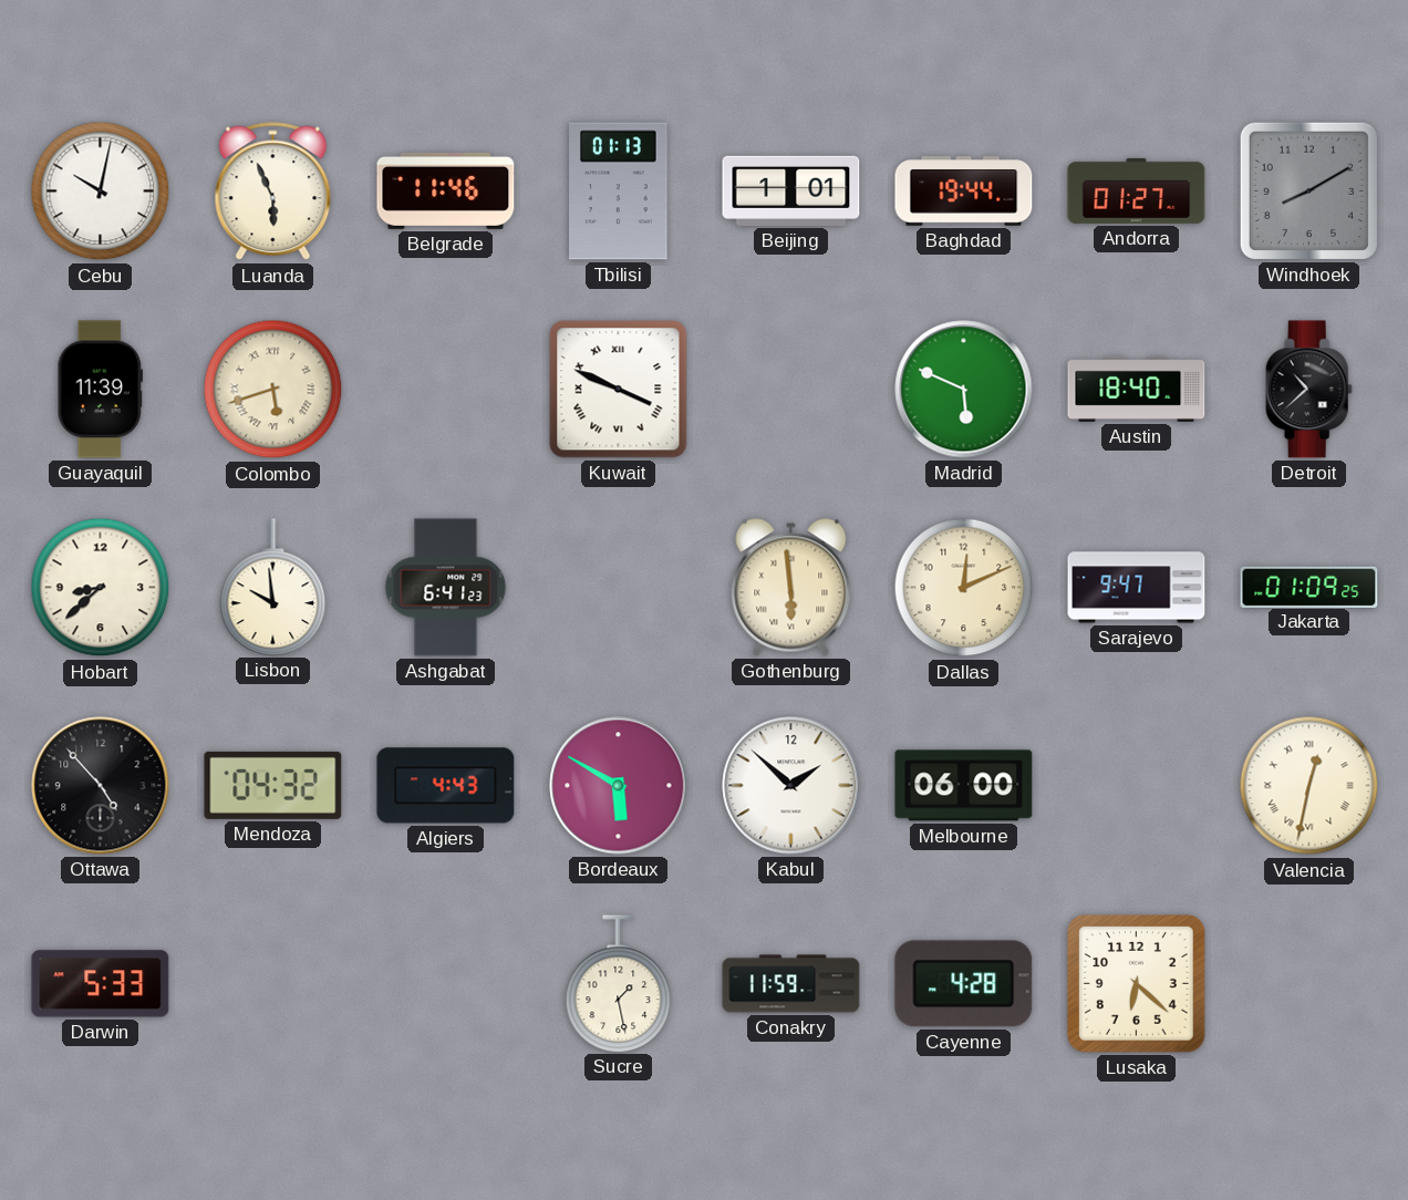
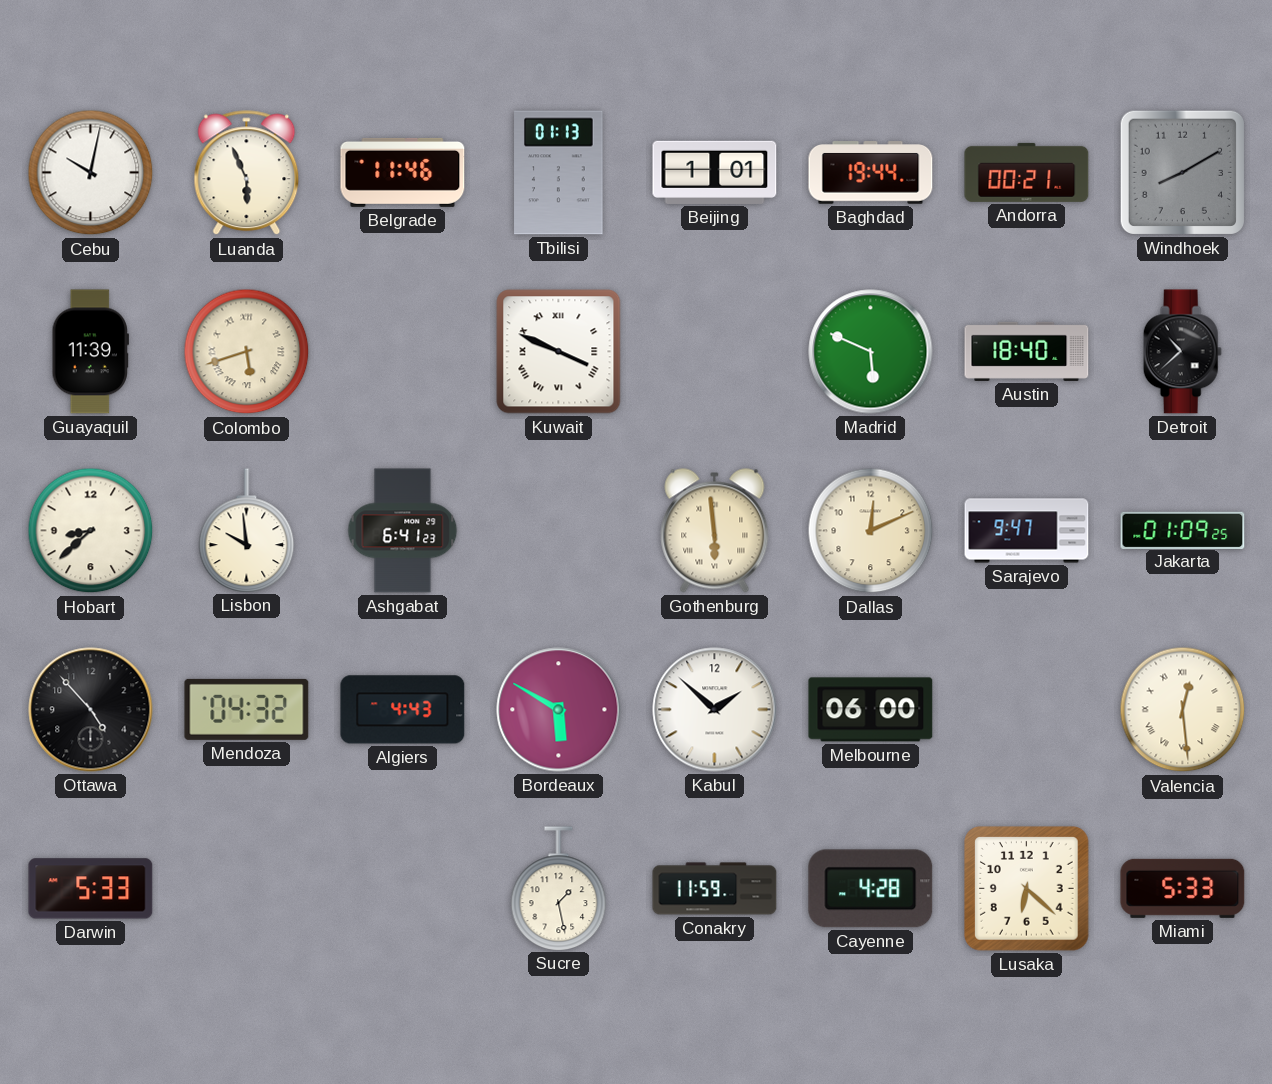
Andorra: 01:27 -> 00:21 (1027, 172)
Valencia: 12:32 -> 12:29 (1183, 710)
Miami: none -> 5:33 (1183, 888)
